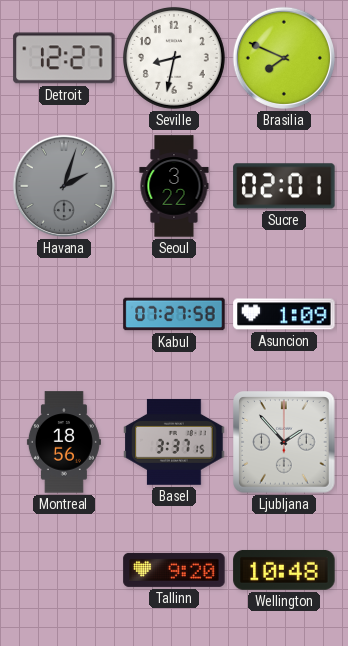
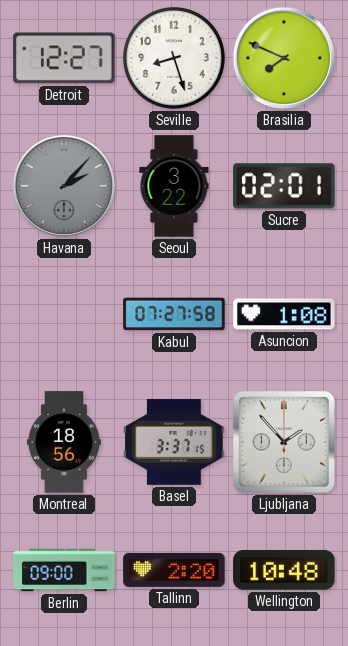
Seville: 8:32 -> 8:27 (174, 58)
Havana: 2:03 -> 2:07 (64, 186)
Asuncion: 1:09 -> 1:08 (284, 314)
Berlin: none -> 09:00 (64, 570)
Tallinn: 9:20 -> 2:20 (174, 570)
